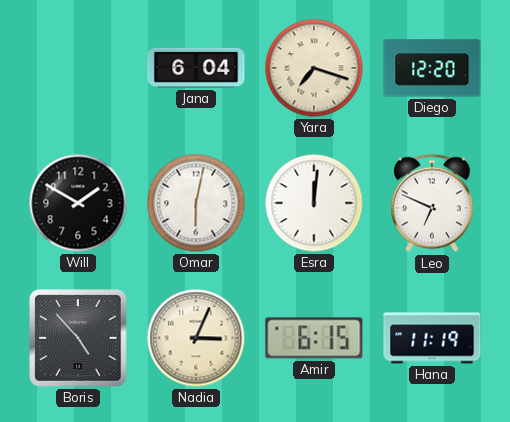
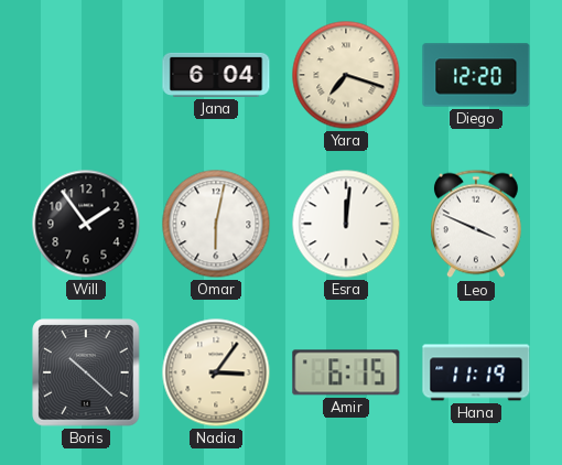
Will: 1:50 -> 1:54 (86, 224)
Leo: 6:49 -> 3:49 (477, 224)
Boris: 4:53 -> 10:22 (86, 372)
Nadia: 3:04 -> 3:06 (216, 372)
